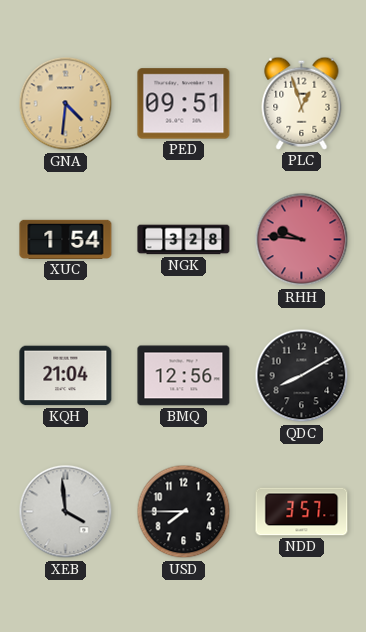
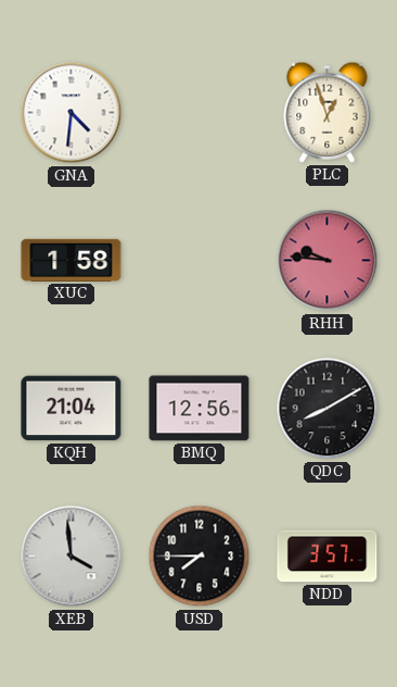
GNA dial: champagne -> white (72, 113)
PED: 09:51 -> none (184, 104)
XUC: 1:54 -> 1:58 (72, 260)
NGK: 3:28 -> none (184, 240)
